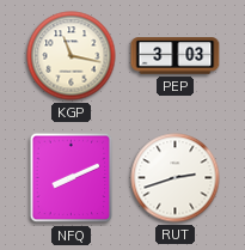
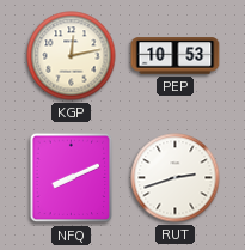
KGP: 11:17 -> 12:13 (72, 56)
PEP: 3:03 -> 10:53 (176, 56)
